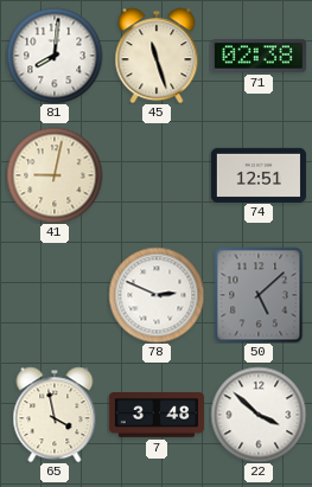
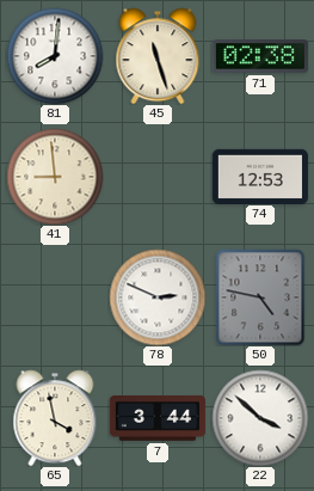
41: 9:02 -> 8:59 (55, 177)
74: 12:51 -> 12:53 (260, 176)
50: 5:08 -> 4:47 (260, 297)
7: 3:48 -> 3:44 (158, 419)
